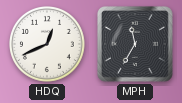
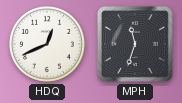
MPH: 11:35 -> 11:33 (135, 44)
